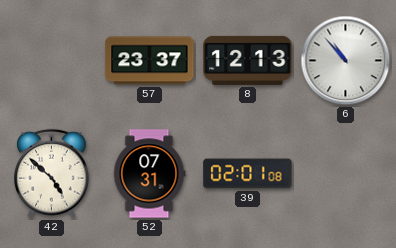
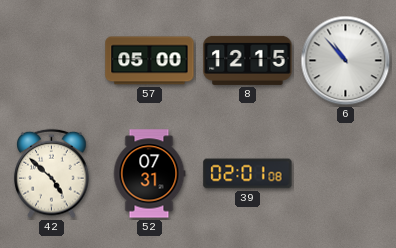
57: 23:37 -> 05:00 (150, 61)
8: 12:13 -> 12:15 (248, 60)
